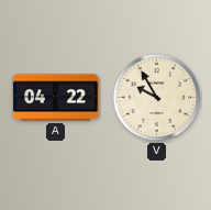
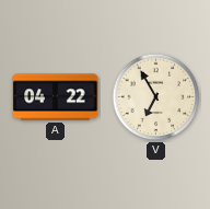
V: 9:55 -> 6:55 (156, 97)
